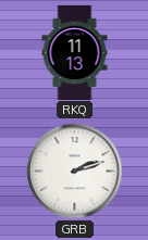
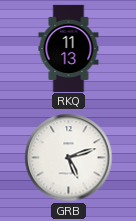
GRB: 2:12 -> 5:12 (69, 158)
